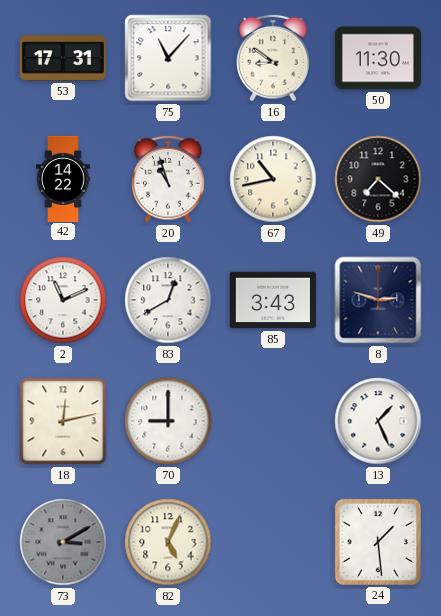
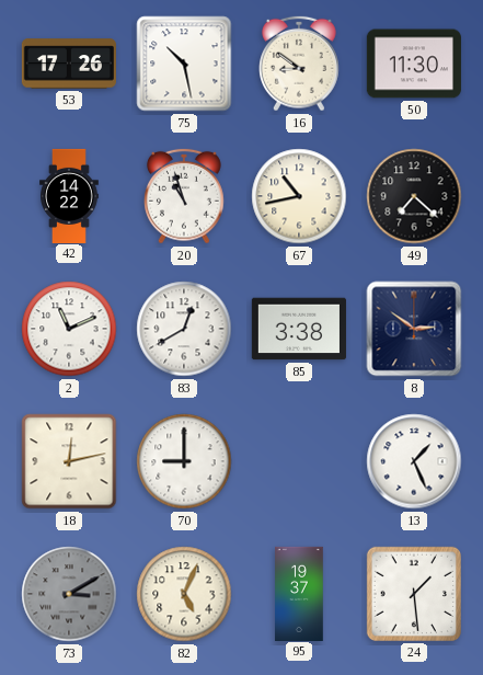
53: 17:31 -> 17:26 (69, 64)
75: 11:07 -> 10:28 (184, 64)
85: 3:43 -> 3:38 (299, 329)
8: 2:48 -> 2:51 (414, 329)
95: none -> 19:37 (299, 593)
